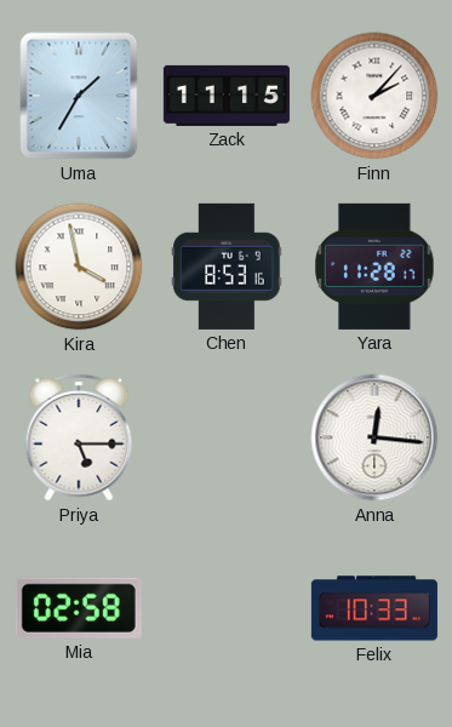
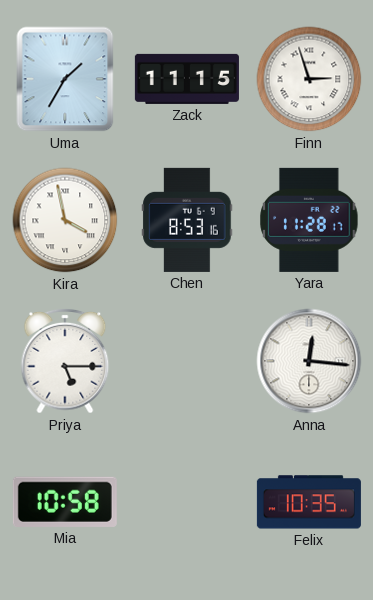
Finn: 2:07 -> 2:57 (309, 79)
Mia: 02:58 -> 10:58 (65, 502)
Felix: 10:33 -> 10:35 (309, 502)
